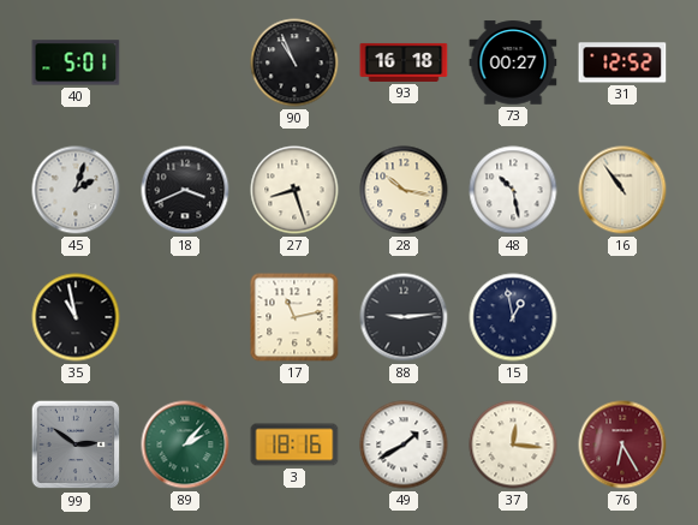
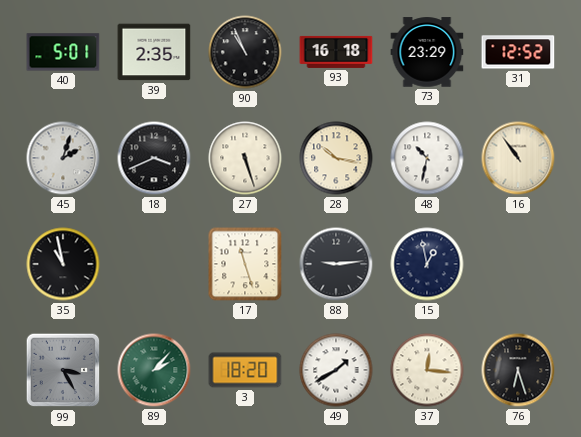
39: none -> 2:35 (154, 52)
73: 00:27 -> 23:29 (427, 52)
27: 8:27 -> 5:27 (245, 158)
48: 10:28 -> 10:32 (427, 158)
17: 11:13 -> 11:27 (245, 264)
99: 2:51 -> 3:25 (63, 370)
3: 18:16 -> 18:20 (245, 370)
76: 6:25 -> 6:27 (518, 370)
76 dial: burgundy -> black (518, 370)
